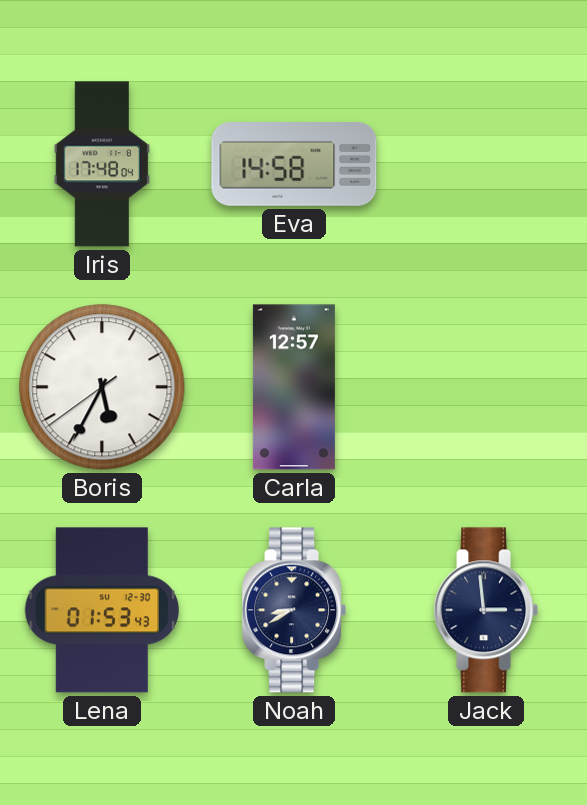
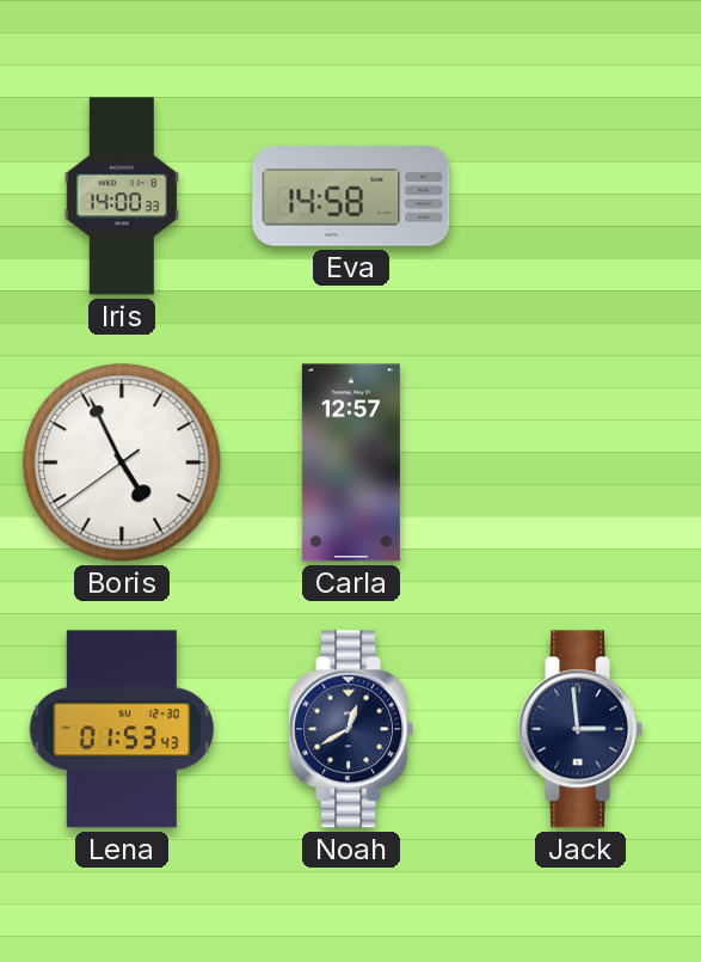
Iris: 17:48 -> 14:00 (121, 196)
Boris: 5:34 -> 4:55 (122, 462)
Noah: 8:40 -> 12:40 (351, 729)
